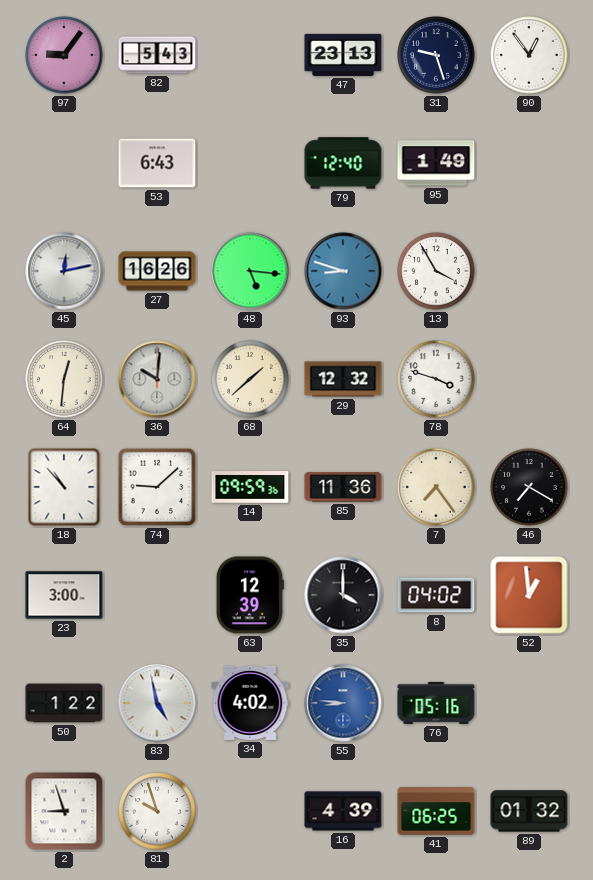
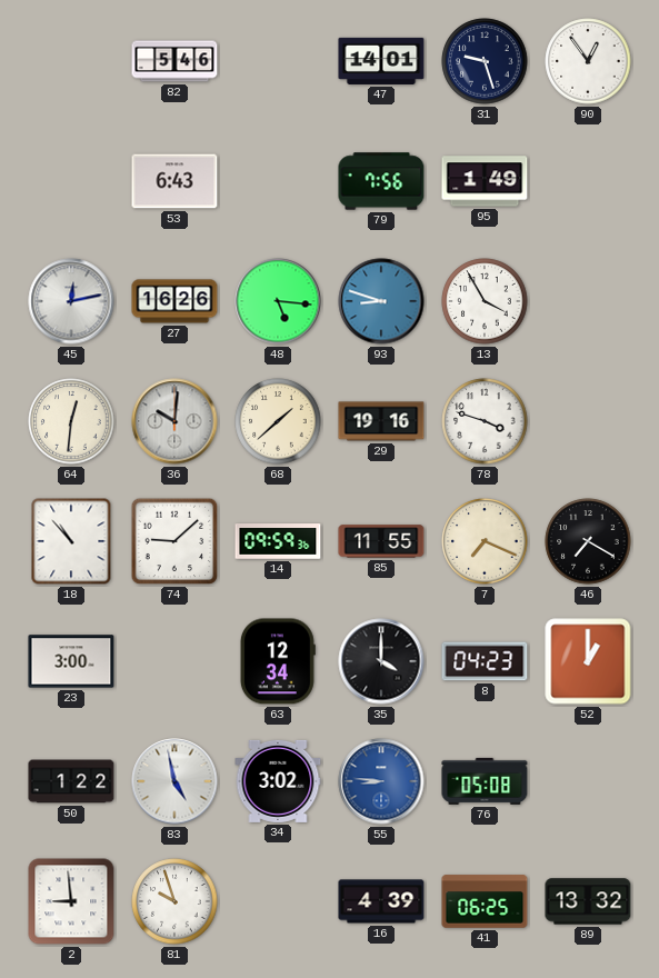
97: 9:06 -> none (64, 55)
82: 5:43 -> 5:46 (174, 61)
47: 23:13 -> 14:01 (381, 61)
79: 12:40 -> 7:56 (381, 181)
29: 12:32 -> 19:16 (381, 421)
85: 11:36 -> 11:55 (381, 541)
7: 7:24 -> 7:19 (485, 541)
63: 12:39 -> 12:34 (278, 661)
8: 04:02 -> 04:23 (485, 661)
52: 12:59 -> 1:00 (588, 661)
34: 4:02 -> 3:02 (278, 781)
76: 05:16 -> 05:08 (485, 781)
2: 8:57 -> 8:59 (71, 901)
89: 01:32 -> 13:32 (588, 901)
